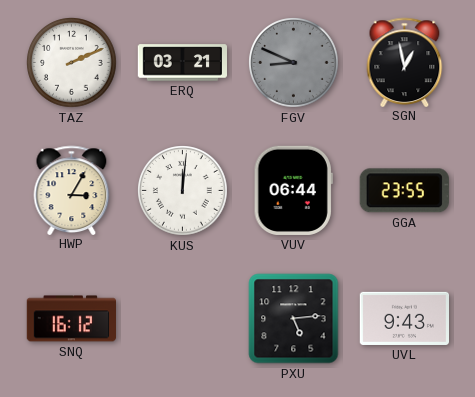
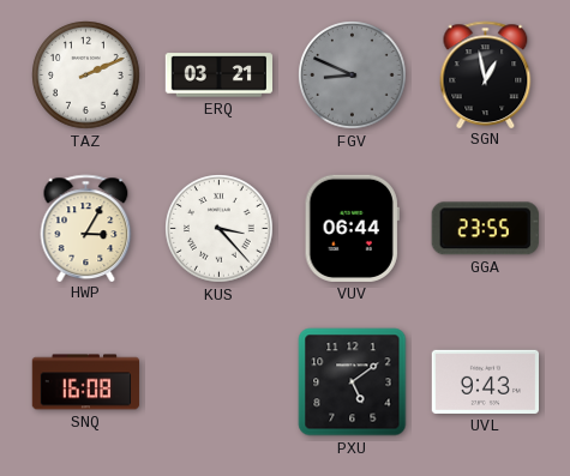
KUS: 12:01 -> 3:23 (220, 229)
SNQ: 16:12 -> 16:08 (85, 382)
PXU: 5:14 -> 5:09 (353, 382)
